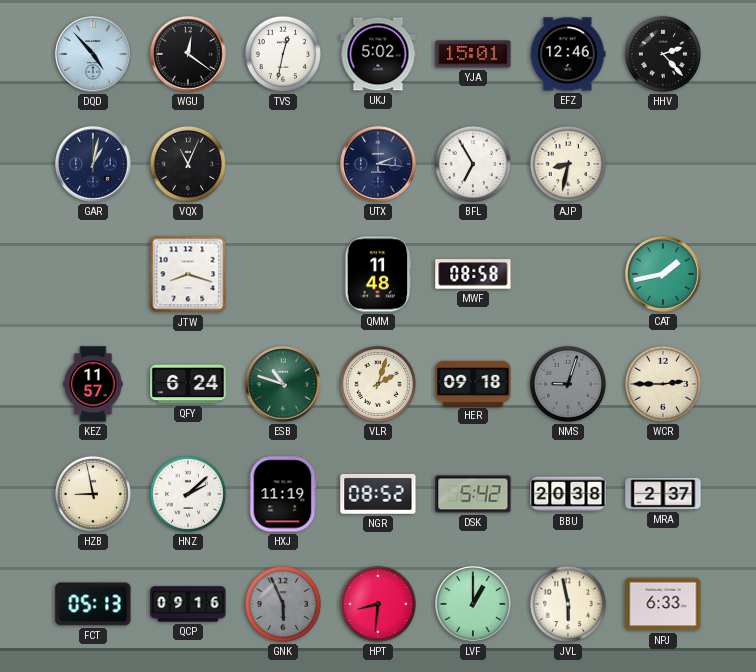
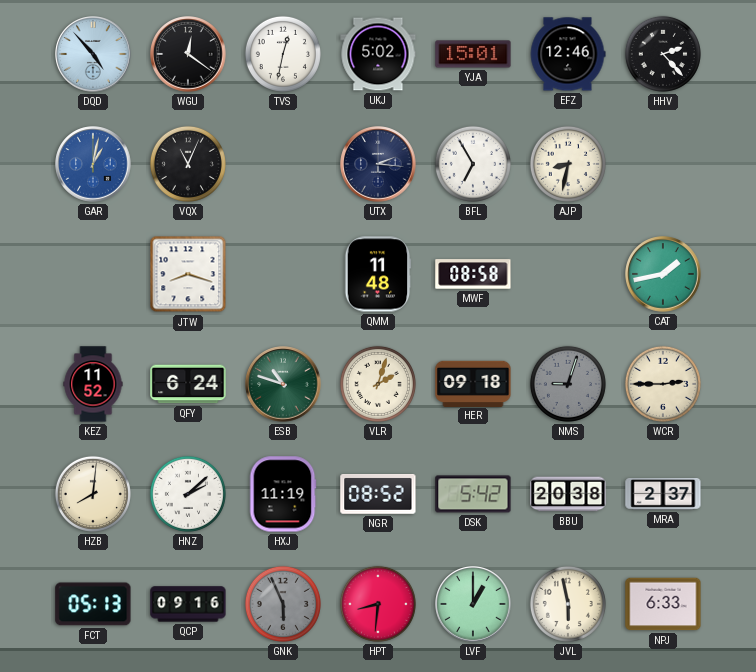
GAR dial: navy -> blue (93, 164)
KEZ: 11:57 -> 11:52 (93, 384)
HZB: 8:58 -> 8:01 (93, 494)
